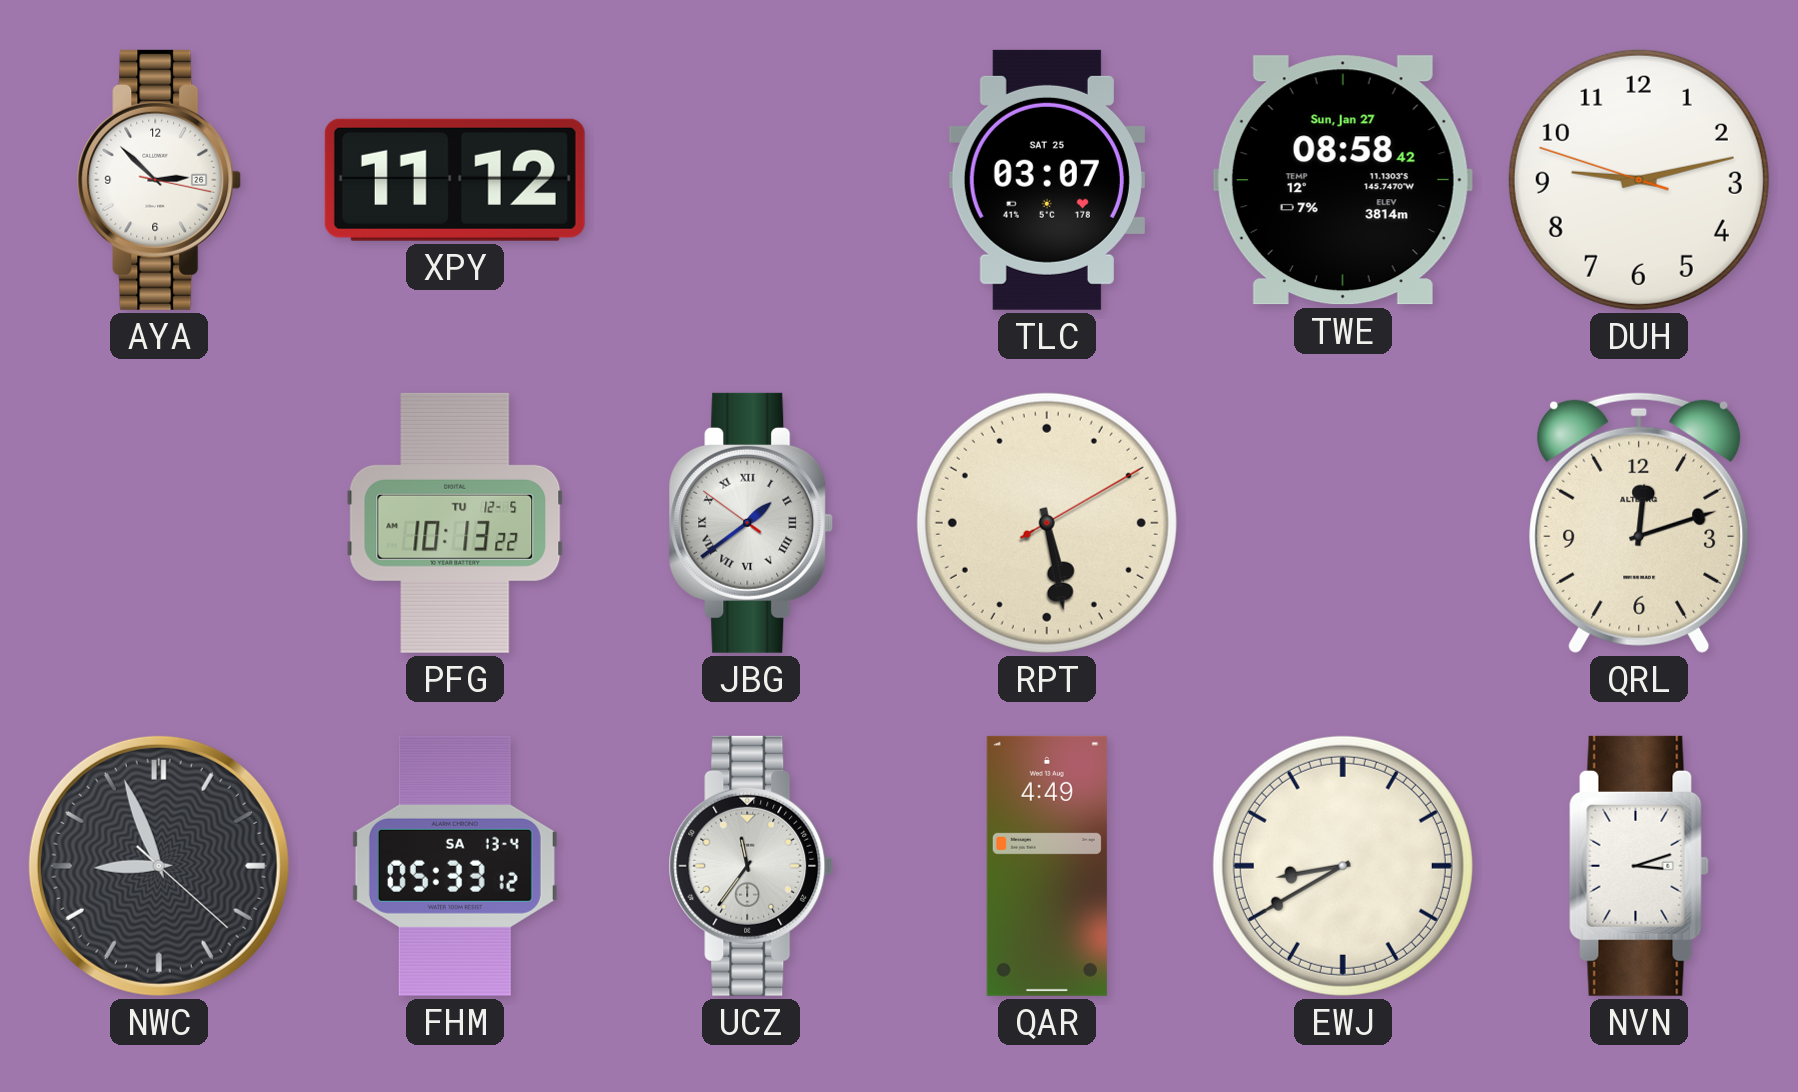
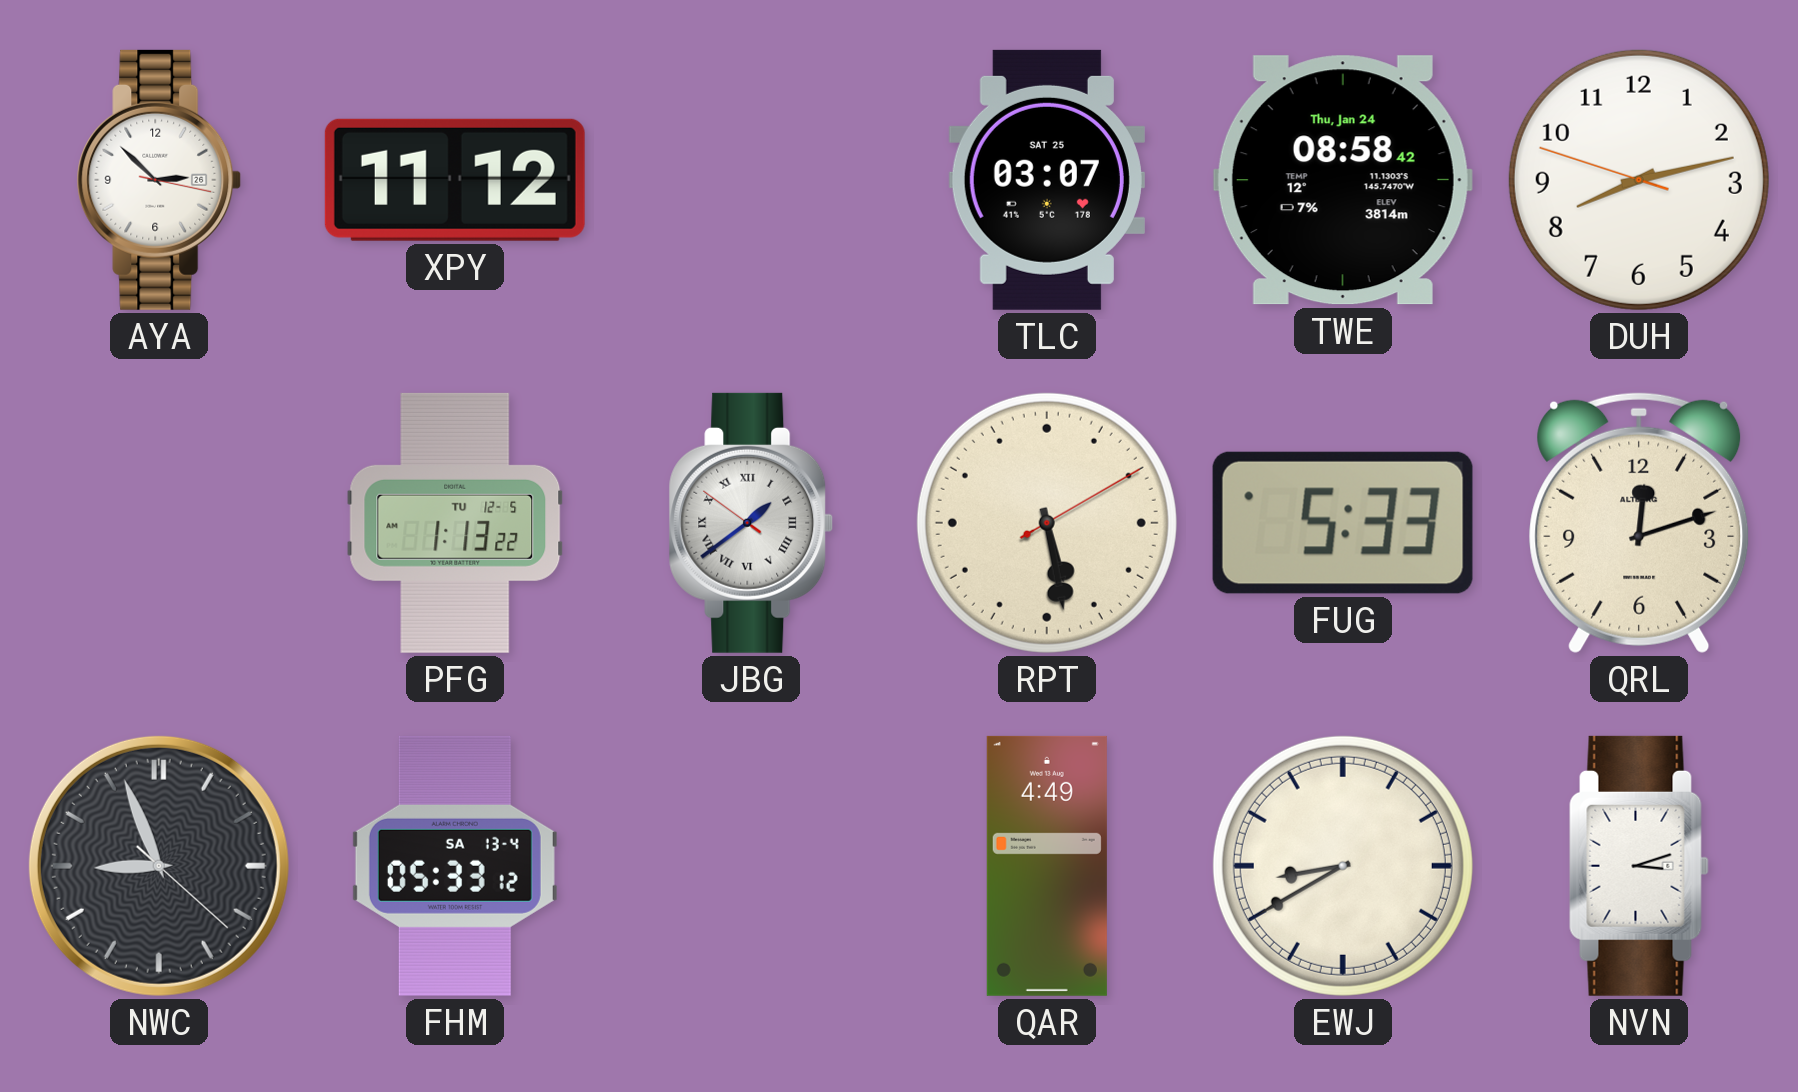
TWE date: Sun, Jan 27 -> Thu, Jan 24 (1343, 180)
DUH: 9:12 -> 8:12 (1639, 180)
PFG: 10:13 -> 1:13 (455, 523)
FUG: none -> 5:33 (1343, 523)
UCZ: 11:36 -> none (751, 866)
